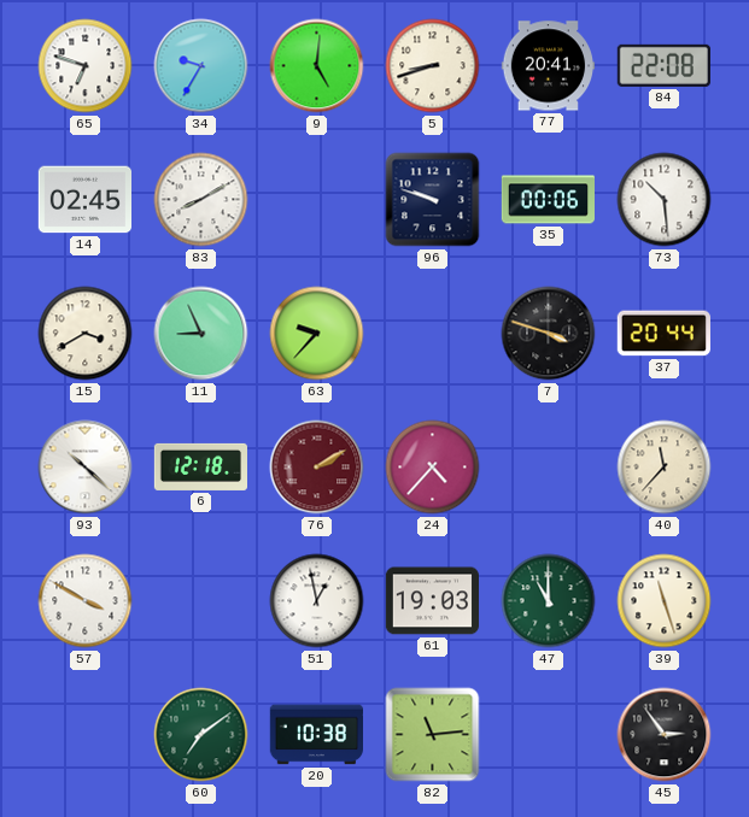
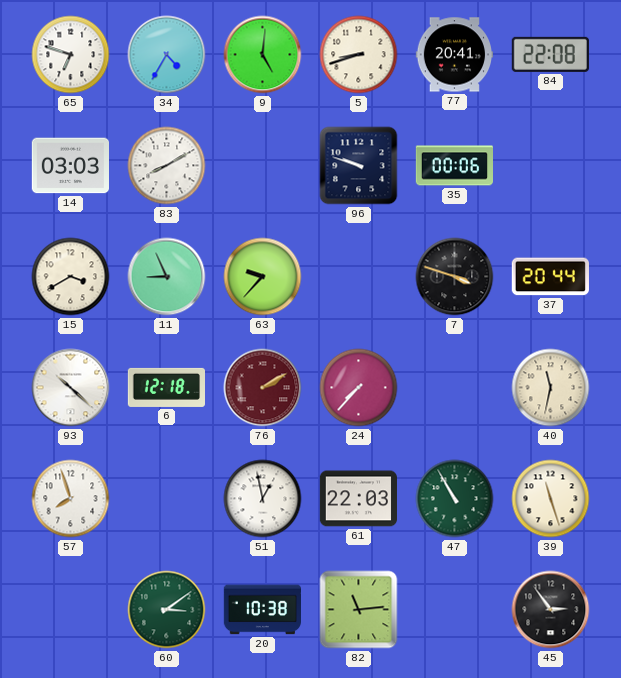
34: 9:35 -> 4:35 (167, 55)
14: 02:45 -> 03:03 (70, 166)
73: 10:29 -> none (665, 200)
24: 4:37 -> 7:37 (359, 388)
40: 11:37 -> 11:32 (551, 388)
57: 3:50 -> 7:57 (71, 499)
61: 19:03 -> 22:03 (358, 499)
47: 11:00 -> 10:55 (455, 499)
60: 7:09 -> 3:09 (167, 610)
